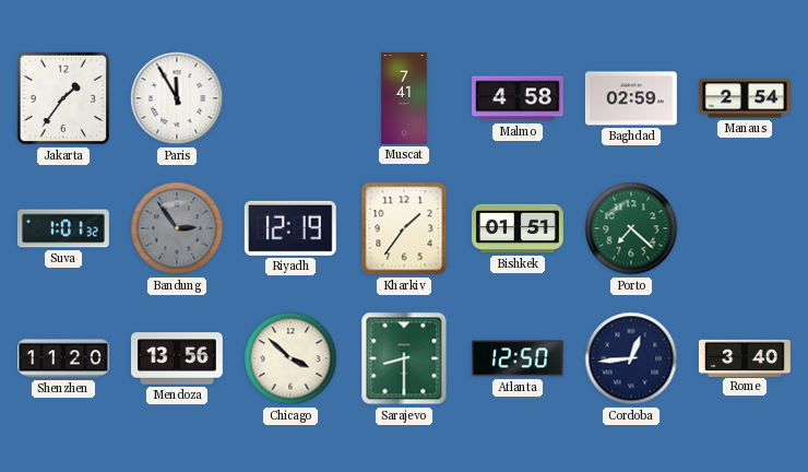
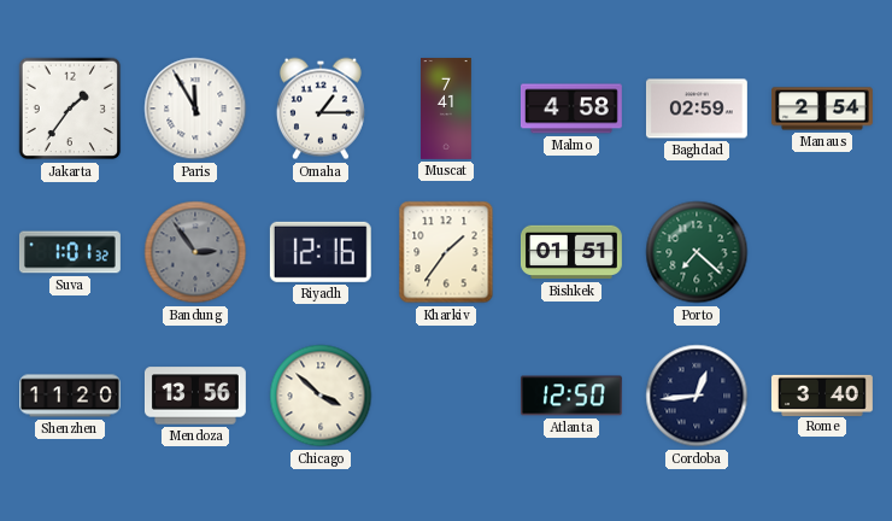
Omaha: none -> 1:15 (321, 109)
Riyadh: 12:19 -> 12:16 (321, 252)
Sarajevo: 8:30 -> none (404, 358)
